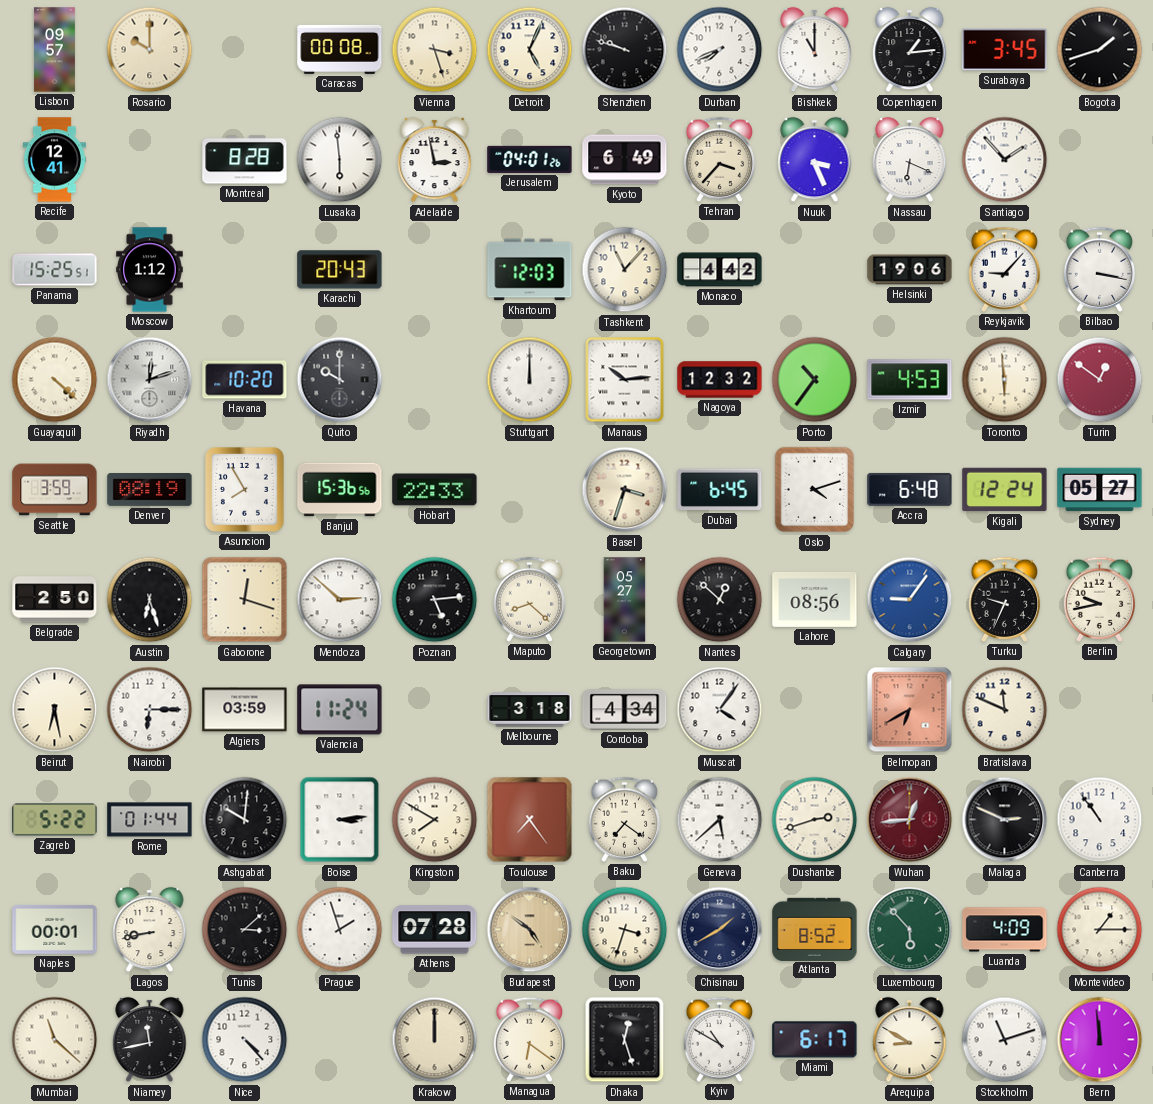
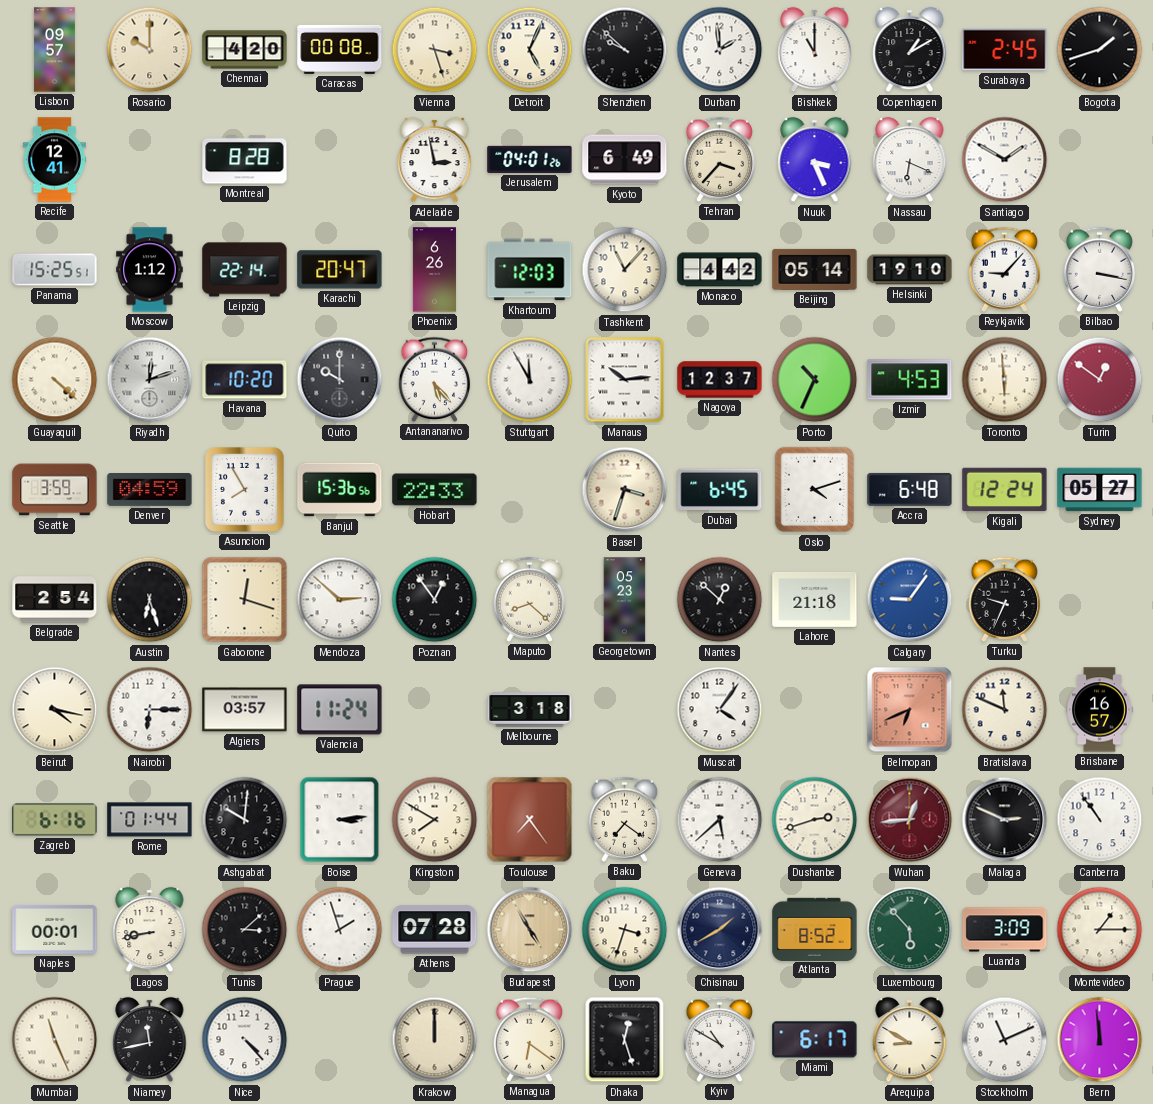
Chennai: none -> 4:20 (245, 50)
Shenzhen: 9:48 -> 9:52 (625, 50)
Durban: 7:41 -> 1:59 (720, 50)
Copenhagen: 1:14 -> 1:10 (910, 50)
Surabaya: 3:45 -> 2:45 (1005, 50)
Lusaka: 5:59 -> none (340, 160)
Santiago: 1:53 -> 1:50 (1005, 160)
Leipzig: none -> 22:14 (245, 270)
Karachi: 20:43 -> 20:47 (340, 270)
Phoenix: none -> 6:26 (434, 270)
Beijing: none -> 05:14 (815, 269)
Helsinki: 19:06 -> 19:10 (910, 270)
Antananarivo: none -> 5:23 (435, 379)
Stuttgart: 12:00 -> 11:55 (530, 380)
Nagoya: 12:32 -> 12:37 (720, 380)
Porto: 10:36 -> 10:34 (815, 380)
Denver: 08:19 -> 04:59 (150, 490)
Belgrade: 2:50 -> 2:54 (55, 600)
Poznan: 5:14 -> 12:54 (435, 600)
Georgetown: 05:27 -> 05:23 (625, 600)
Lahore: 08:56 -> 21:18 (815, 599)
Berlin: 9:43 -> none (1100, 599)
Beirut: 6:28 -> 4:17 (55, 710)
Algiers: 03:59 -> 03:57 (245, 710)
Cordoba: 4:34 -> none (625, 710)
Belmopan: 6:40 -> 6:41 (910, 710)
Brisbane: none -> 16:57 (1100, 710)
Zagreb: 5:22 -> 6:16 (55, 820)
Budapest: 4:51 -> 4:55 (530, 930)
Luanda: 4:09 -> 3:09 (1005, 930)
Mumbai: 11:22 -> 11:26 (55, 1040)
Stockholm: 11:12 -> 11:11 (1005, 1040)
